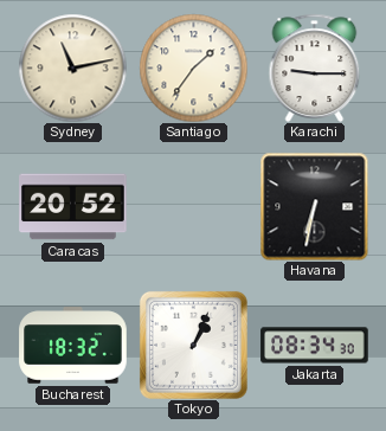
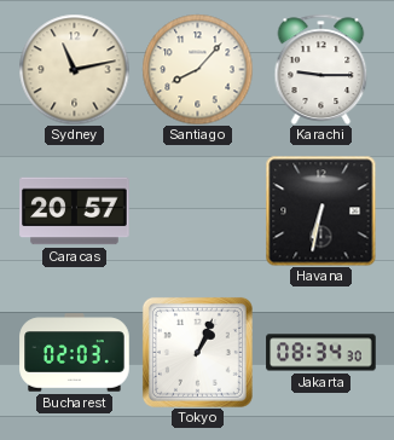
Santiago: 1:36 -> 8:07 (197, 69)
Caracas: 20:52 -> 20:57 (75, 212)
Bucharest: 18:32 -> 02:03 (75, 353)
